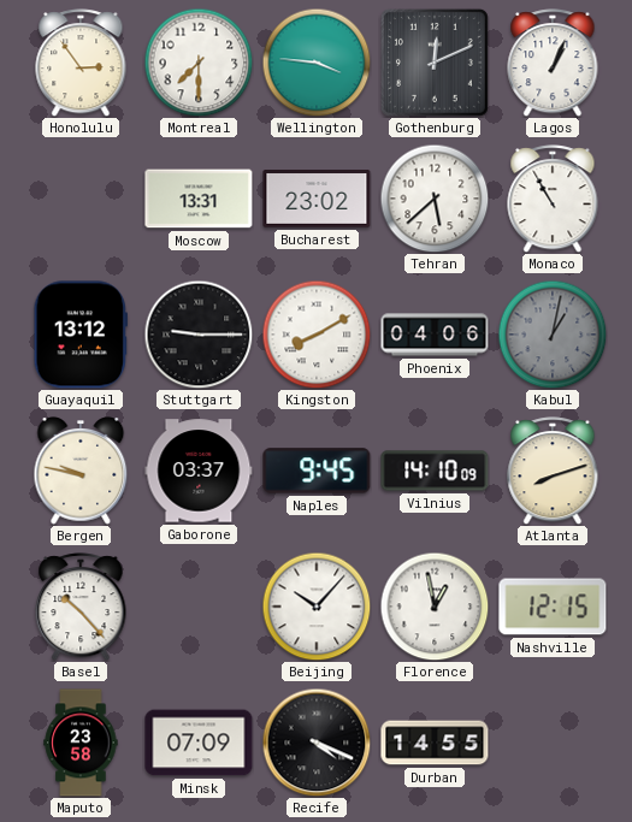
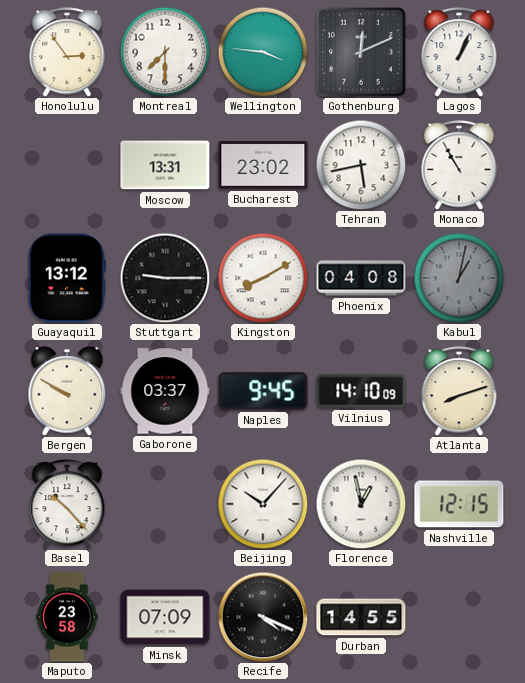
Tehran: 5:38 -> 5:43 (361, 165)
Phoenix: 04:06 -> 04:08 (361, 278)
Bergen: 9:47 -> 9:50 (67, 391)
